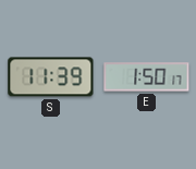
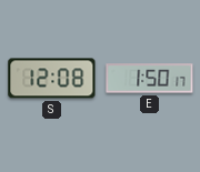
S: 11:39 -> 12:08 (52, 79)
